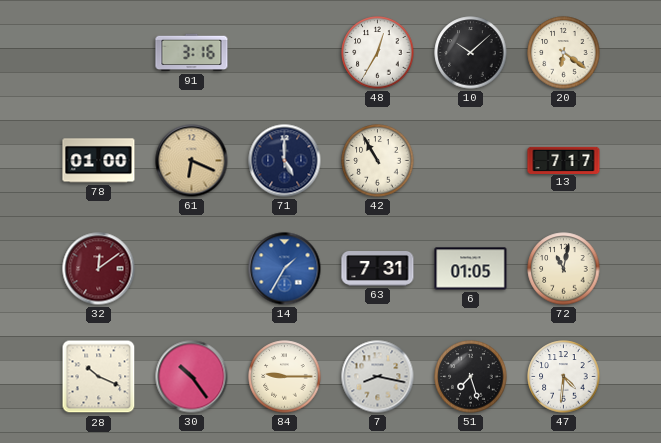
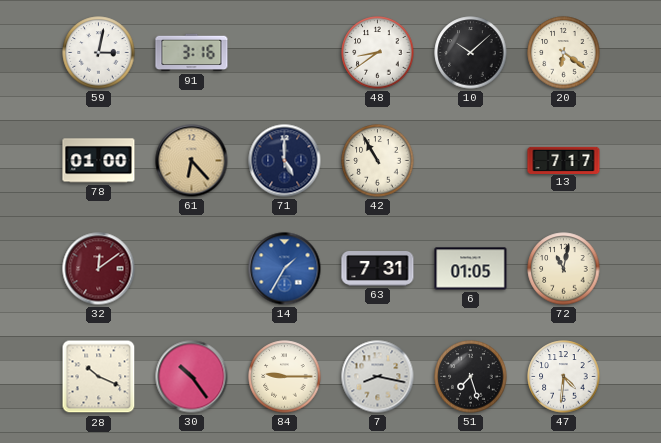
59: none -> 3:02 (99, 53)
48: 12:35 -> 8:39 (378, 53)
61: 6:19 -> 6:23 (192, 161)
